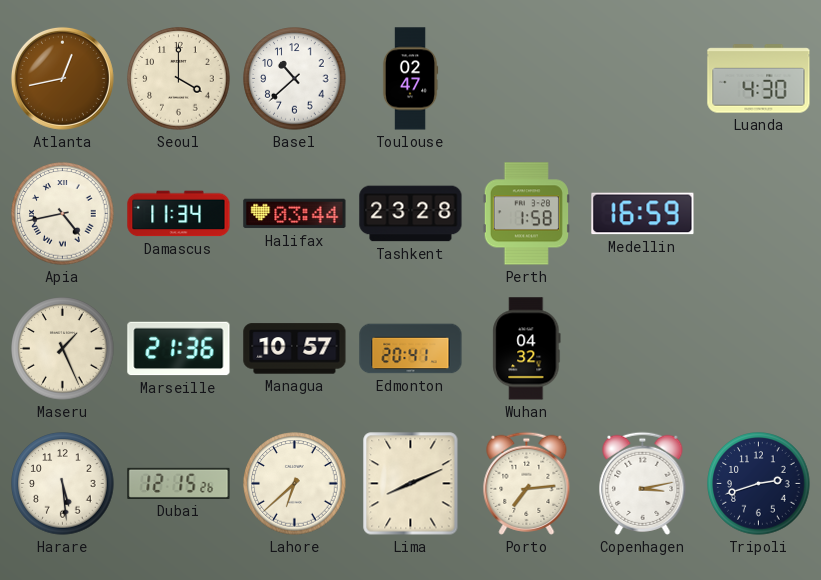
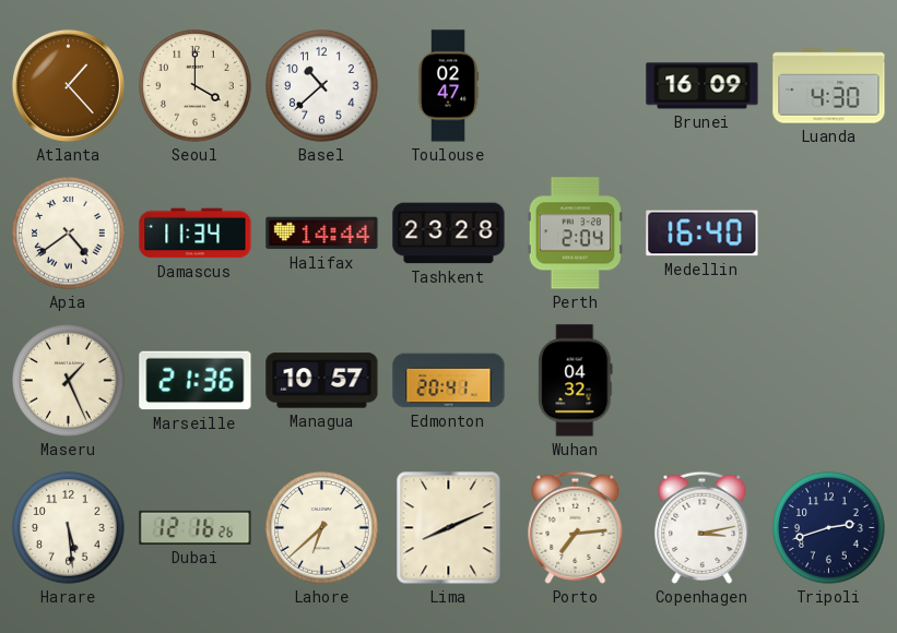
Atlanta: 12:43 -> 1:23 (68, 85)
Brunei: none -> 16:09 (703, 86)
Apia: 4:43 -> 4:39 (69, 234)
Halifax: 03:44 -> 14:44 (322, 234)
Perth: 1:58 -> 2:04 (575, 234)
Medellin: 16:59 -> 16:40 (703, 234)
Dubai: 12:15 -> 12:16 (196, 527)
